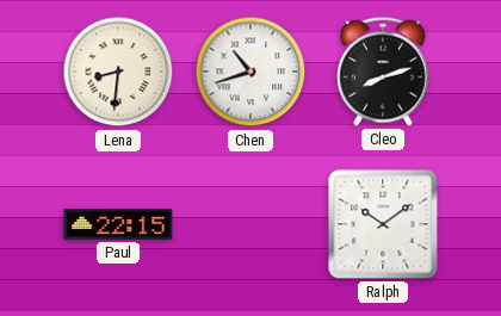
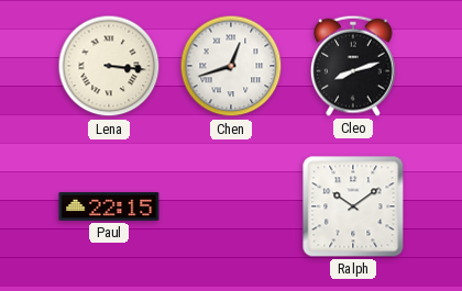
Lena: 8:31 -> 3:16 (109, 66)
Chen: 10:42 -> 12:42 (231, 66)
